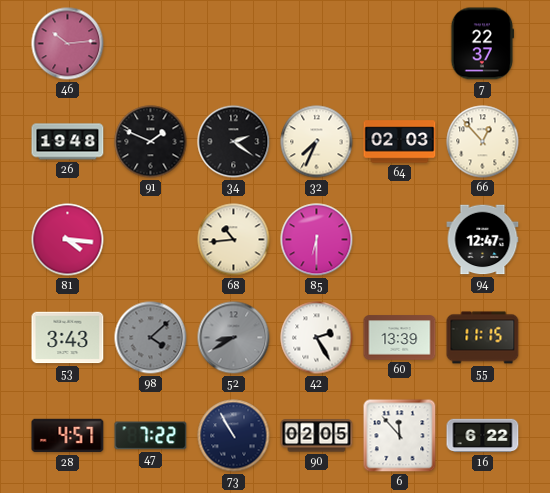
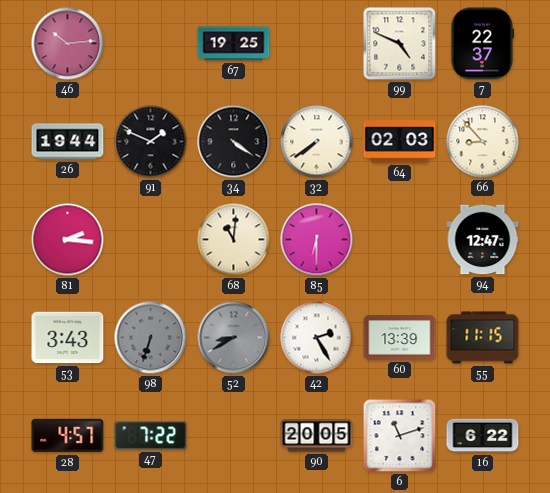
67: none -> 19:25 (234, 44)
99: none -> 4:49 (400, 44)
26: 19:48 -> 19:44 (68, 142)
34: 2:21 -> 4:21 (234, 142)
32: 7:34 -> 7:39 (317, 142)
66: 12:53 -> 8:53 (483, 142)
81: 4:16 -> 2:16 (68, 240)
68: 10:44 -> 11:01 (234, 240)
98: 4:08 -> 6:33 (151, 338)
73: 10:55 -> none (234, 436)
90: 02:05 -> 20:05 (317, 436)
6: 11:53 -> 11:12 (400, 436)
